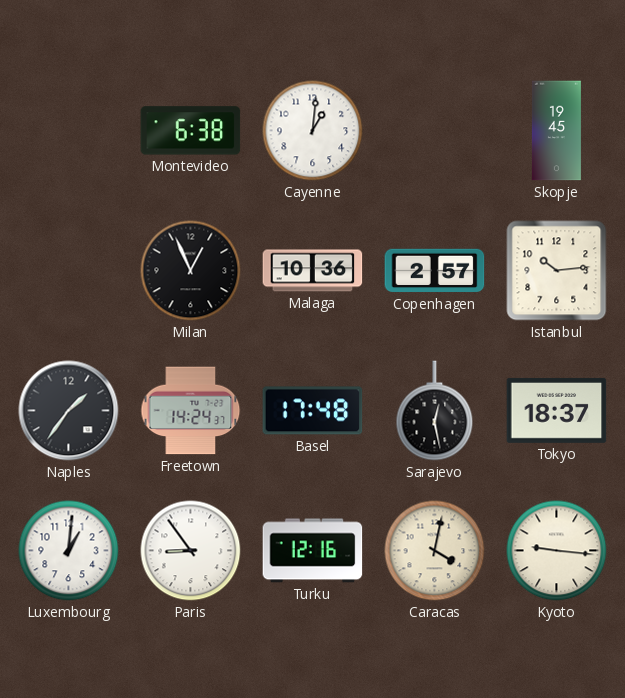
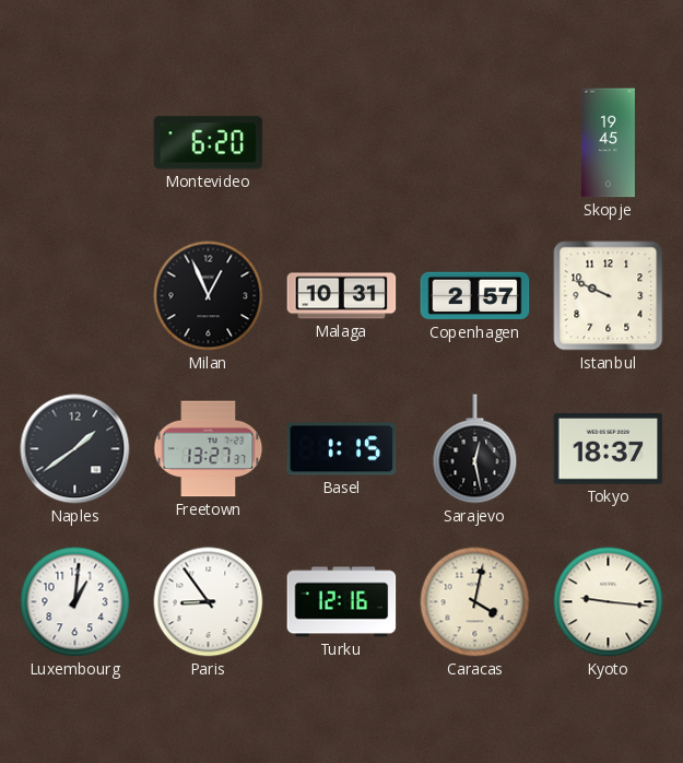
Montevideo: 6:38 -> 6:20 (209, 143)
Cayenne: 1:01 -> none (313, 131)
Malaga: 10:36 -> 10:31 (342, 296)
Istanbul: 10:14 -> 9:49 (609, 296)
Naples: 1:36 -> 1:39 (75, 449)
Freetown: 14:24 -> 13:27 (209, 449)
Basel: 17:48 -> 1:15 (342, 449)
